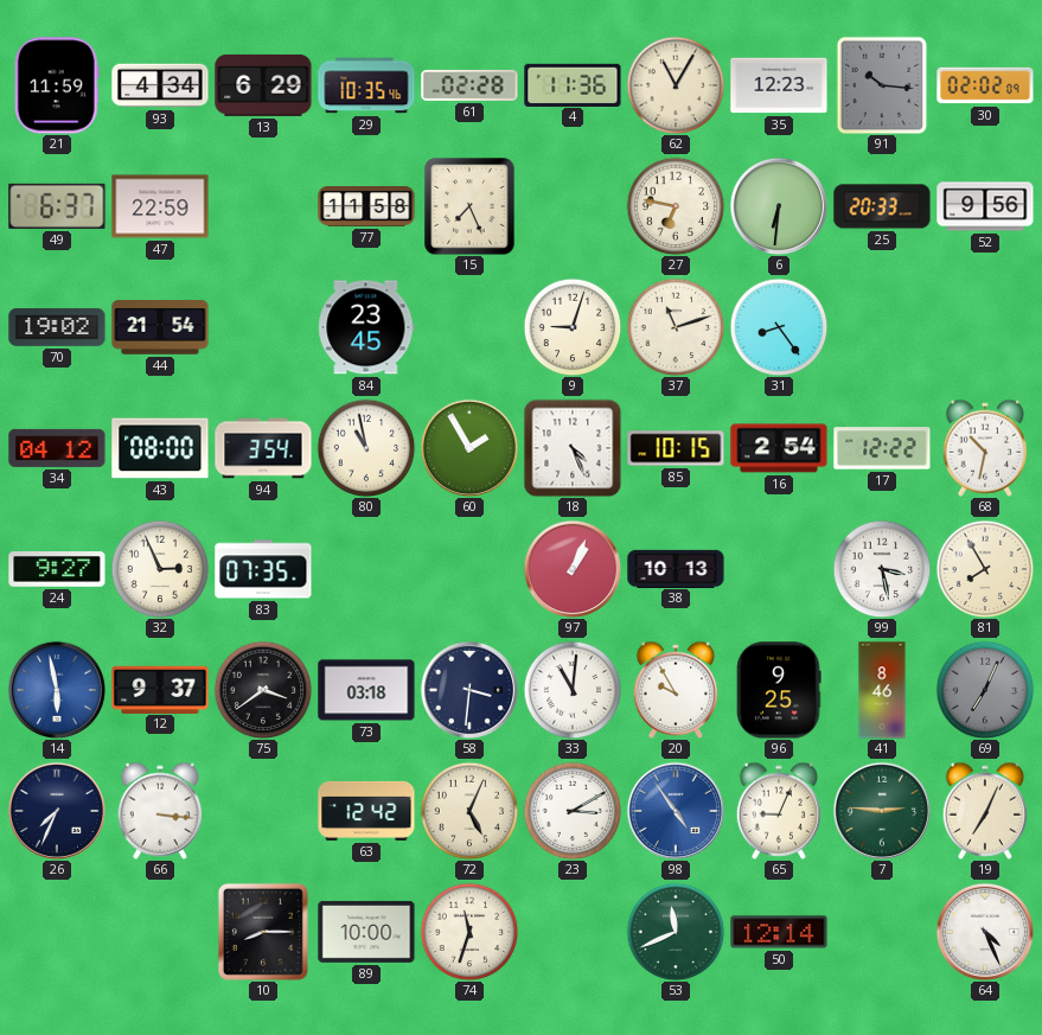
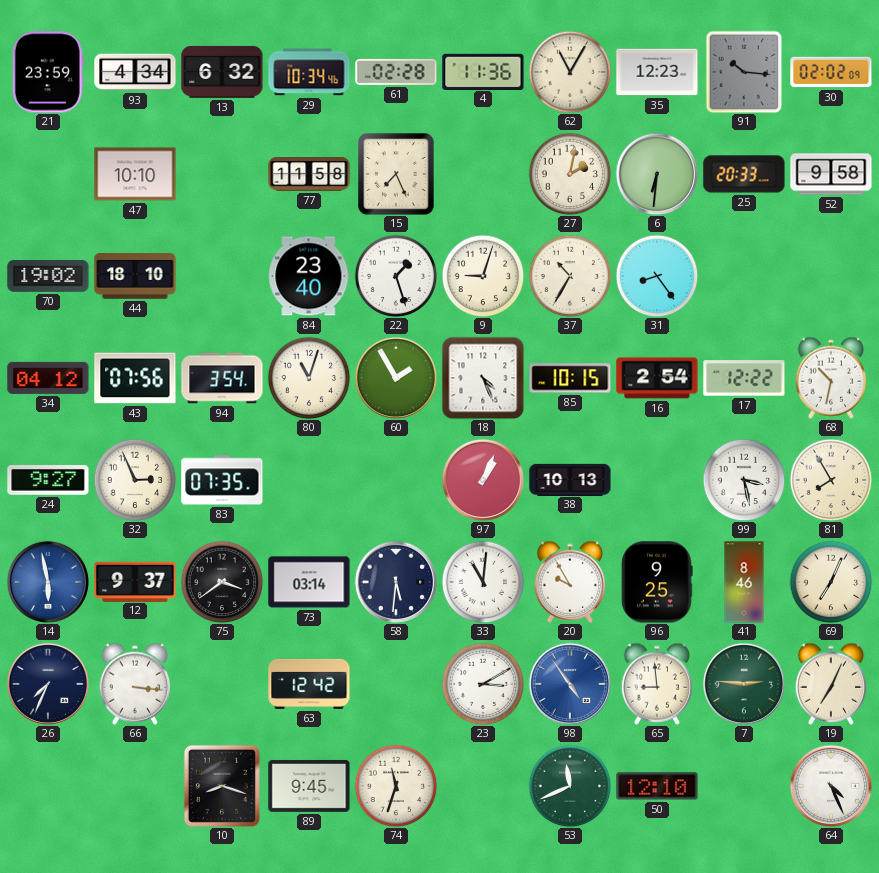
21: 11:59 -> 23:59 (48, 72)
13: 6:29 -> 6:32 (222, 72)
29: 10:35 -> 10:34 (309, 72)
49: 6:37 -> none (57, 206)
47: 22:59 -> 10:10 (135, 174)
27: 6:47 -> 2:02 (570, 174)
52: 9:56 -> 9:58 (831, 174)
44: 21:54 -> 18:10 (135, 276)
84: 23:45 -> 23:40 (309, 276)
22: none -> 1:27 (396, 276)
37: 11:12 -> 10:35 (570, 276)
43: 08:00 -> 07:56 (135, 378)
80: 10:58 -> 11:03 (309, 378)
73: 03:18 -> 03:14 (309, 582)
58: 3:31 -> 5:31 (396, 582)
69 dial: grey -> cream (831, 582)
72: 5:04 -> none (469, 811)
65: 9:04 -> 8:59 (657, 684)
10: 8:15 -> 8:18 (222, 786)
89: 10:00 -> 9:45 (309, 786)
50: 12:14 -> 12:10 (657, 786)
